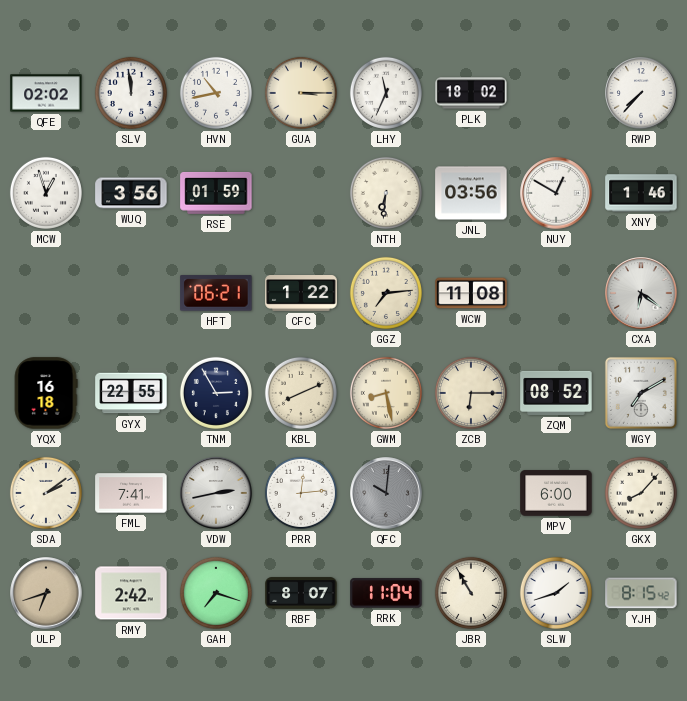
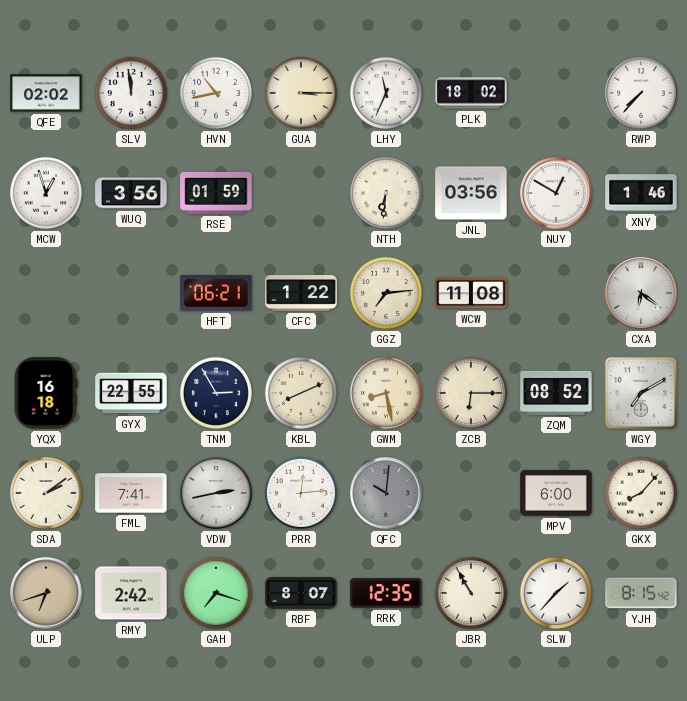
RRK: 11:04 -> 12:35 (386, 593)
SLW: 1:42 -> 1:37 (556, 593)
